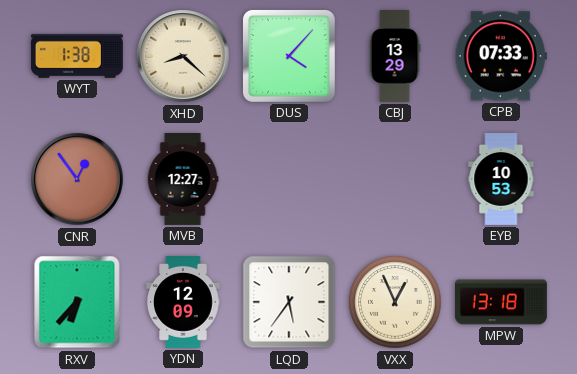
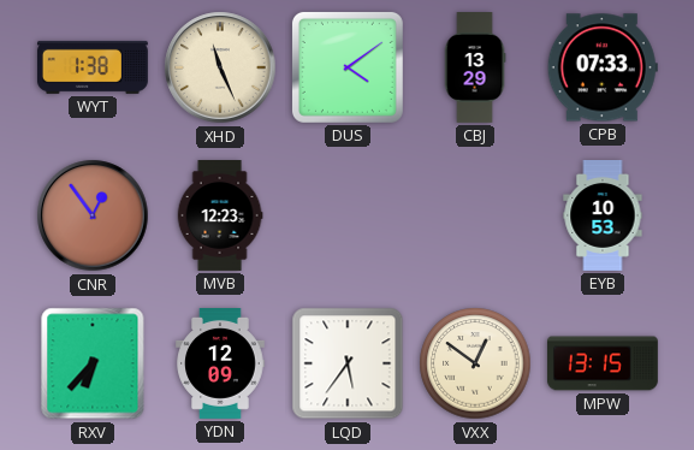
XHD: 8:22 -> 11:26 (220, 67)
DUS: 4:07 -> 4:09 (348, 67)
MVB: 12:27 -> 12:23 (220, 217)
VXX: 12:56 -> 12:51 (475, 363)
MPW: 13:18 -> 13:15 (603, 363)
